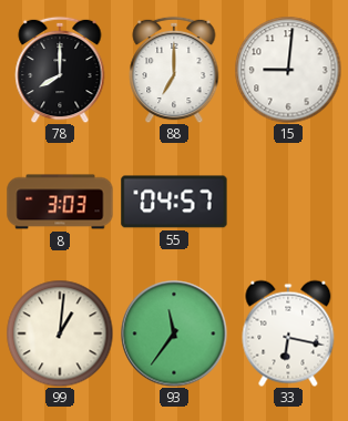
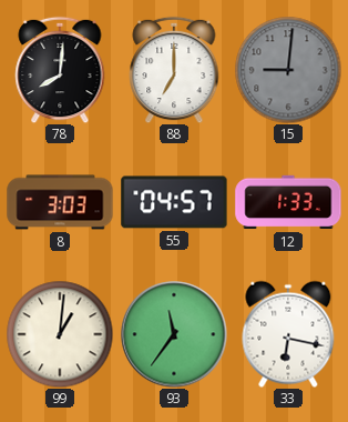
78: 8:00 -> 8:01 (60, 70)
15 dial: white -> grey (288, 70)
12: none -> 1:33 (288, 202)
